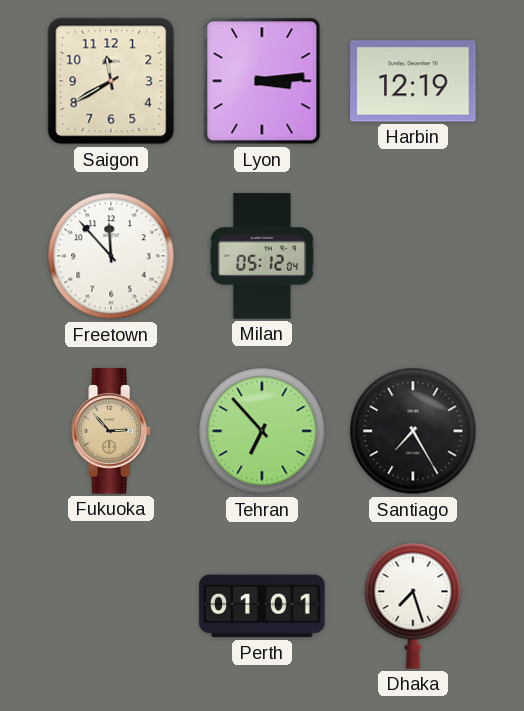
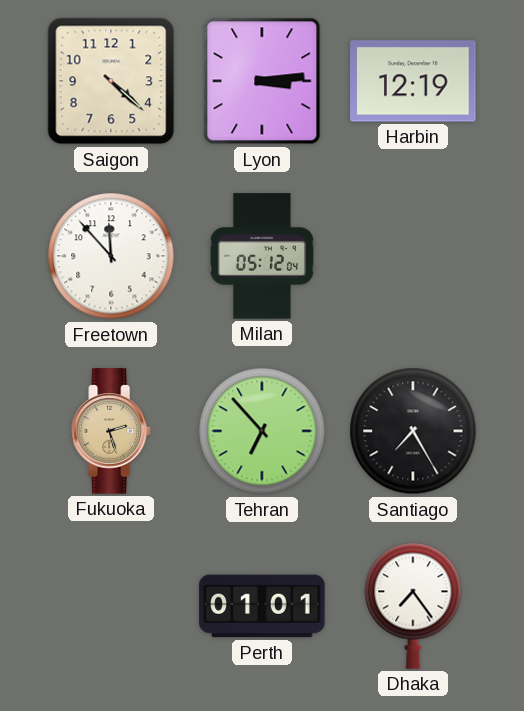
Saigon: 11:40 -> 4:22 (111, 81)
Fukuoka: 2:53 -> 2:27 (111, 431)
Dhaka: 7:27 -> 7:24 (413, 606)
